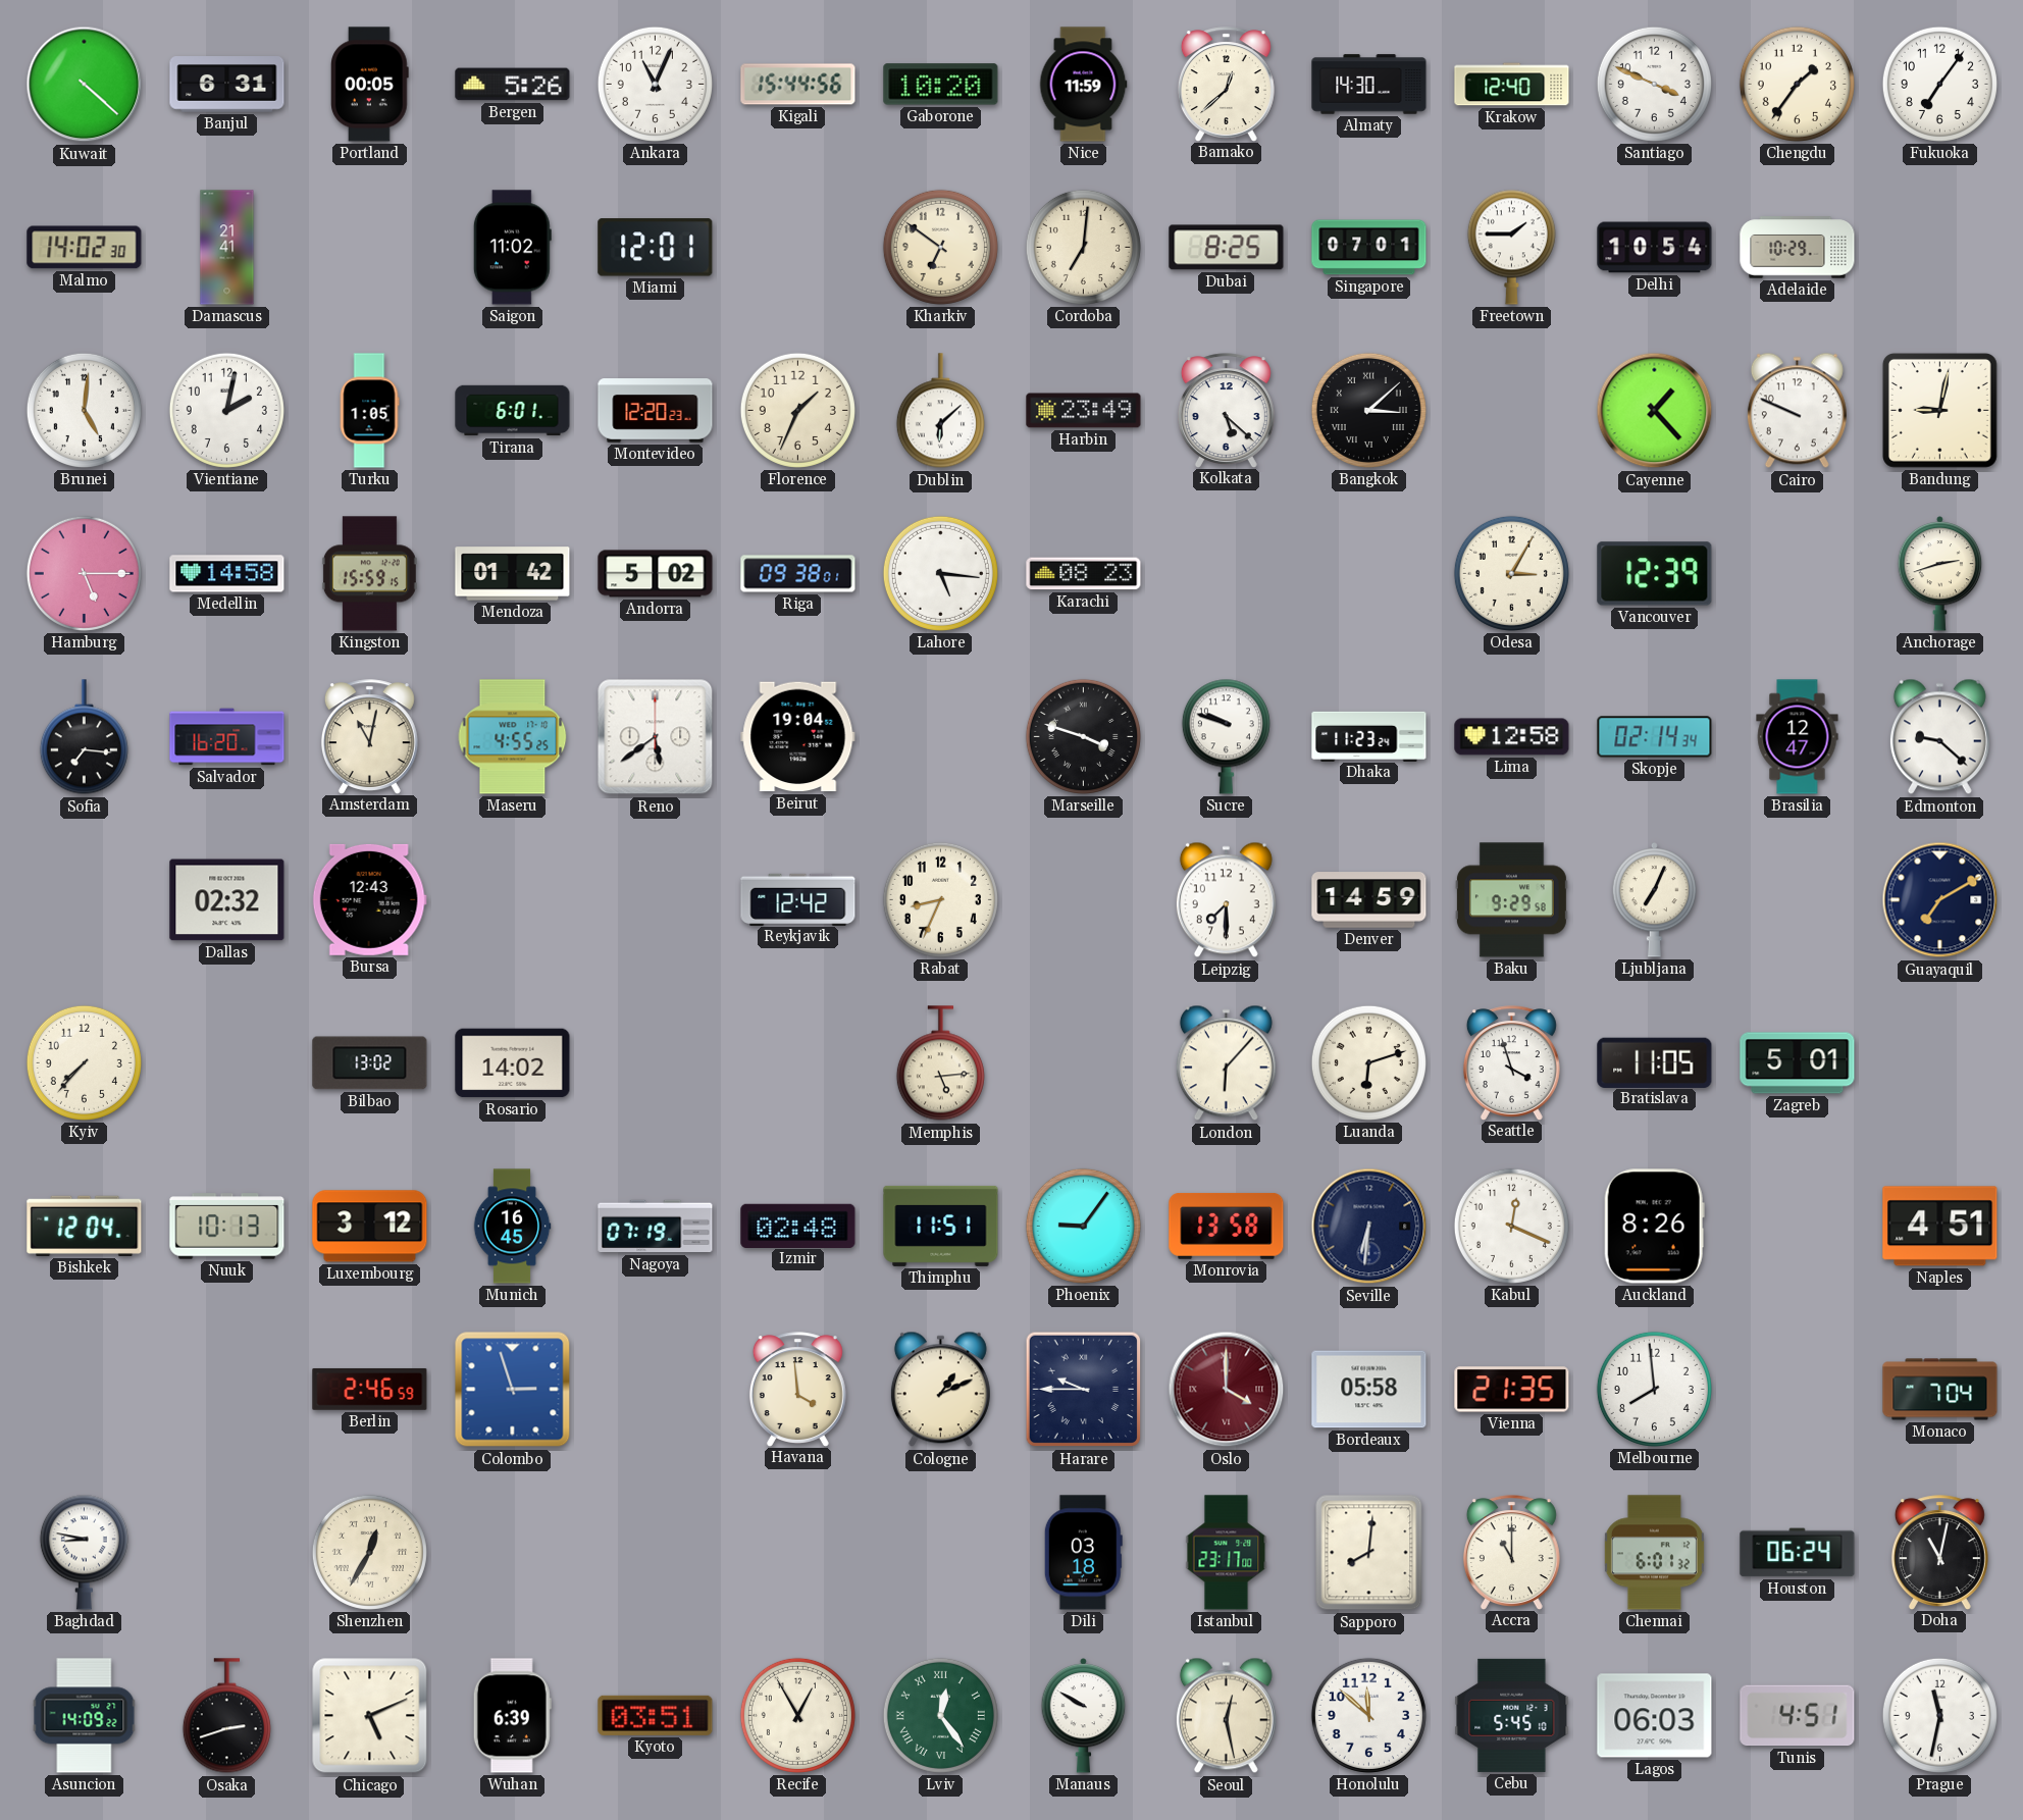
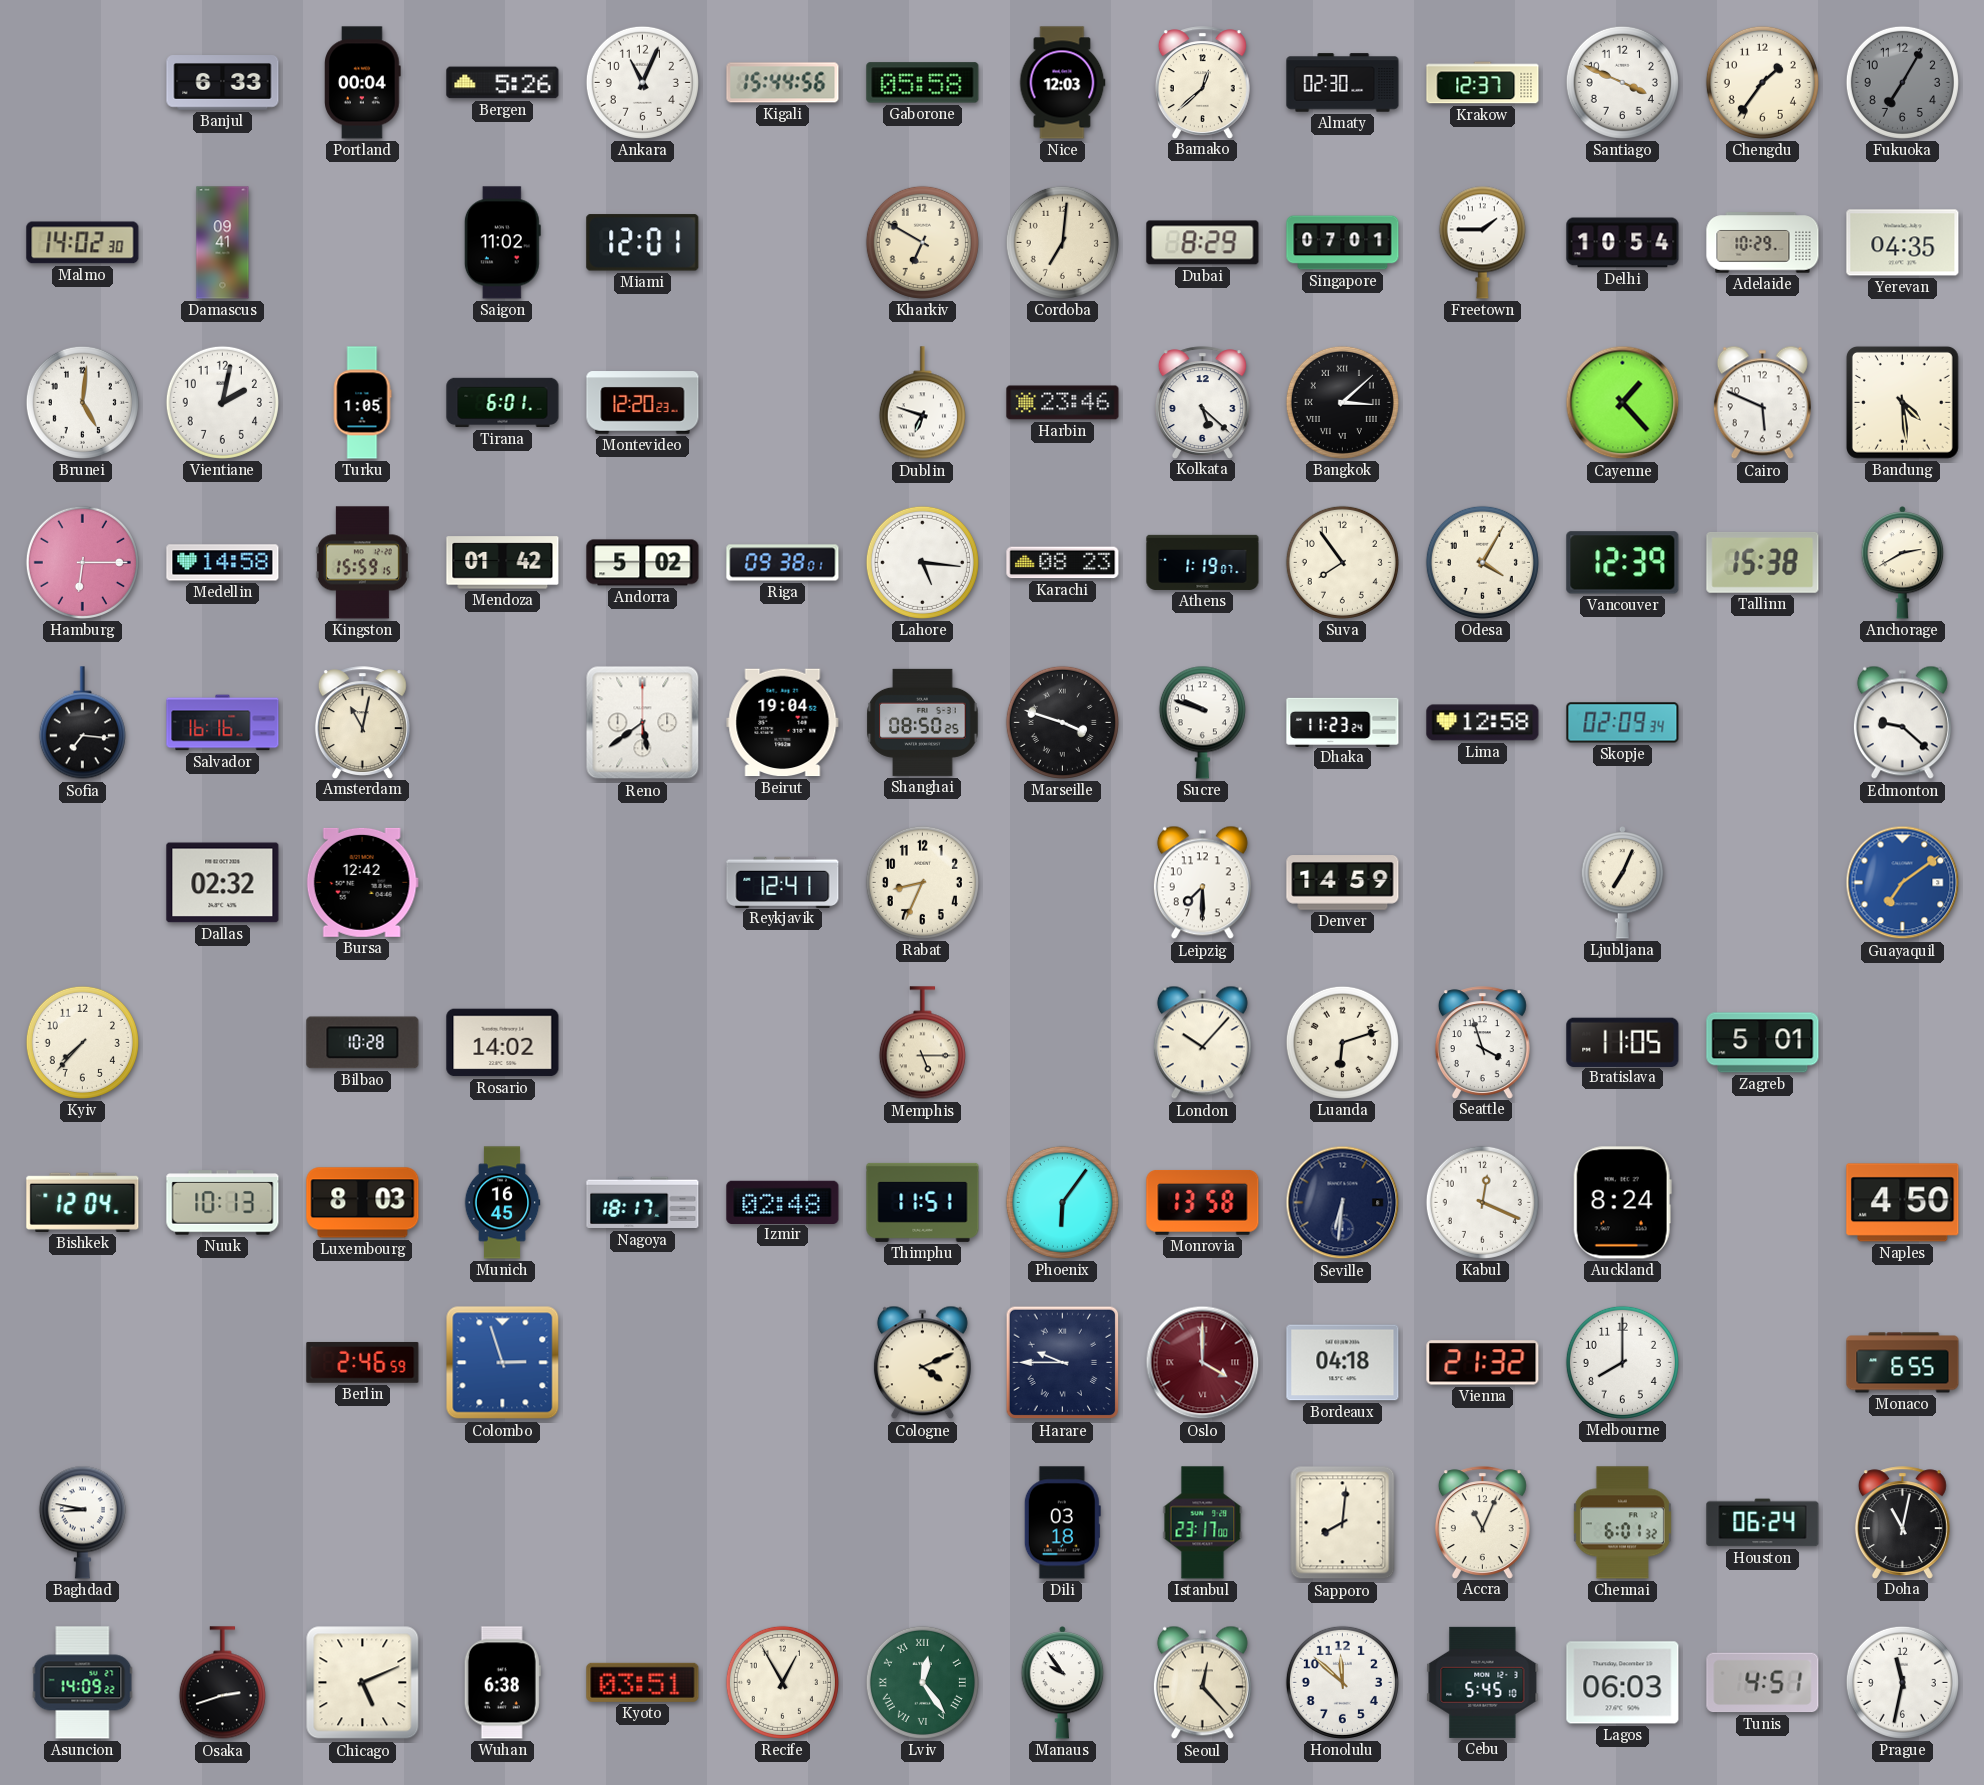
Kuwait: 4:22 -> none (85, 85)
Banjul: 6:31 -> 6:33 (223, 83)
Portland: 00:05 -> 00:04 (363, 83)
Gaborone: 10:20 -> 05:58 (923, 83)
Nice: 11:59 -> 12:03 (1062, 83)
Almaty: 14:30 -> 02:30 (1343, 83)
Krakow: 12:40 -> 12:37 (1483, 83)
Fukuoka: 7:06 -> 7:05 (1902, 82)
Fukuoka dial: white -> grey (1902, 82)
Damascus: 21:41 -> 09:41 (223, 243)
Kharkiv: 6:51 -> 6:50 (922, 242)
Dubai: 8:25 -> 8:29 (1203, 243)
Yerevan: none -> 04:35 (1903, 243)
Florence: 1:34 -> none (797, 410)
Dublin: 6:08 -> 6:48 (922, 403)
Harbin: 23:49 -> 23:46 (1063, 403)
Cairo: 9:49 -> 5:49 (1762, 403)
Bandung: 9:02 -> 4:29 (1902, 402)
Hamburg: 5:15 -> 6:15 (82, 562)
Athens: none -> 1:19 (1203, 562)
Suva: none -> 7:54 (1342, 562)
Odesa: 3:05 -> 4:05 (1482, 562)
Tallinn: none -> 15:38 (1763, 563)
Anchorage: 2:42 -> 2:40 (1903, 563)
Salvador: 16:20 -> 16:16 (223, 723)
Maseru: 4:55 -> none (513, 737)
Shanghai: none -> 08:50 (923, 722)
Skopje: 02:14 -> 02:09 (1623, 723)
Brasilia: 12:47 -> none (1798, 737)
Bursa: 12:43 -> 12:42 (362, 882)
Reykjavik: 12:42 -> 12:41 (783, 882)
Baku: 9:29 -> none (1511, 900)
Guayaquil: 7:10 -> 7:09 (1903, 883)
Guayaquil dial: navy -> blue (1903, 883)
Bilbao: 13:02 -> 10:28 (363, 1043)
Memphis: 5:14 -> 5:15 (922, 1043)
London: 6:07 -> 10:07 (1202, 1043)
Luxembourg: 3:12 -> 8:03 (363, 1203)
Nagoya: 07:19 -> 18:17 (643, 1203)
Phoenix: 9:06 -> 6:06 (1062, 1202)
Auckland: 8:26 -> 8:24 (1622, 1203)
Naples: 4:51 -> 4:50 (1903, 1203)
Havana: 3:59 -> none (797, 1389)
Cologne: 1:11 -> 4:11 (922, 1363)
Bordeaux: 05:58 -> 04:18 (1343, 1363)
Vienna: 21:35 -> 21:32 (1483, 1363)
Melbourne: 7:59 -> 8:00 (1622, 1362)
Monaco: 7:04 -> 6:55 (1903, 1363)
Shenzhen: 12:35 -> none (369, 1552)
Accra: 11:00 -> 11:04 (1482, 1522)
Wuhan: 6:39 -> 6:38 (502, 1683)
Manaus: 9:50 -> 9:54 (1063, 1683)
Seoul: 12:28 -> 12:23 (1202, 1683)
